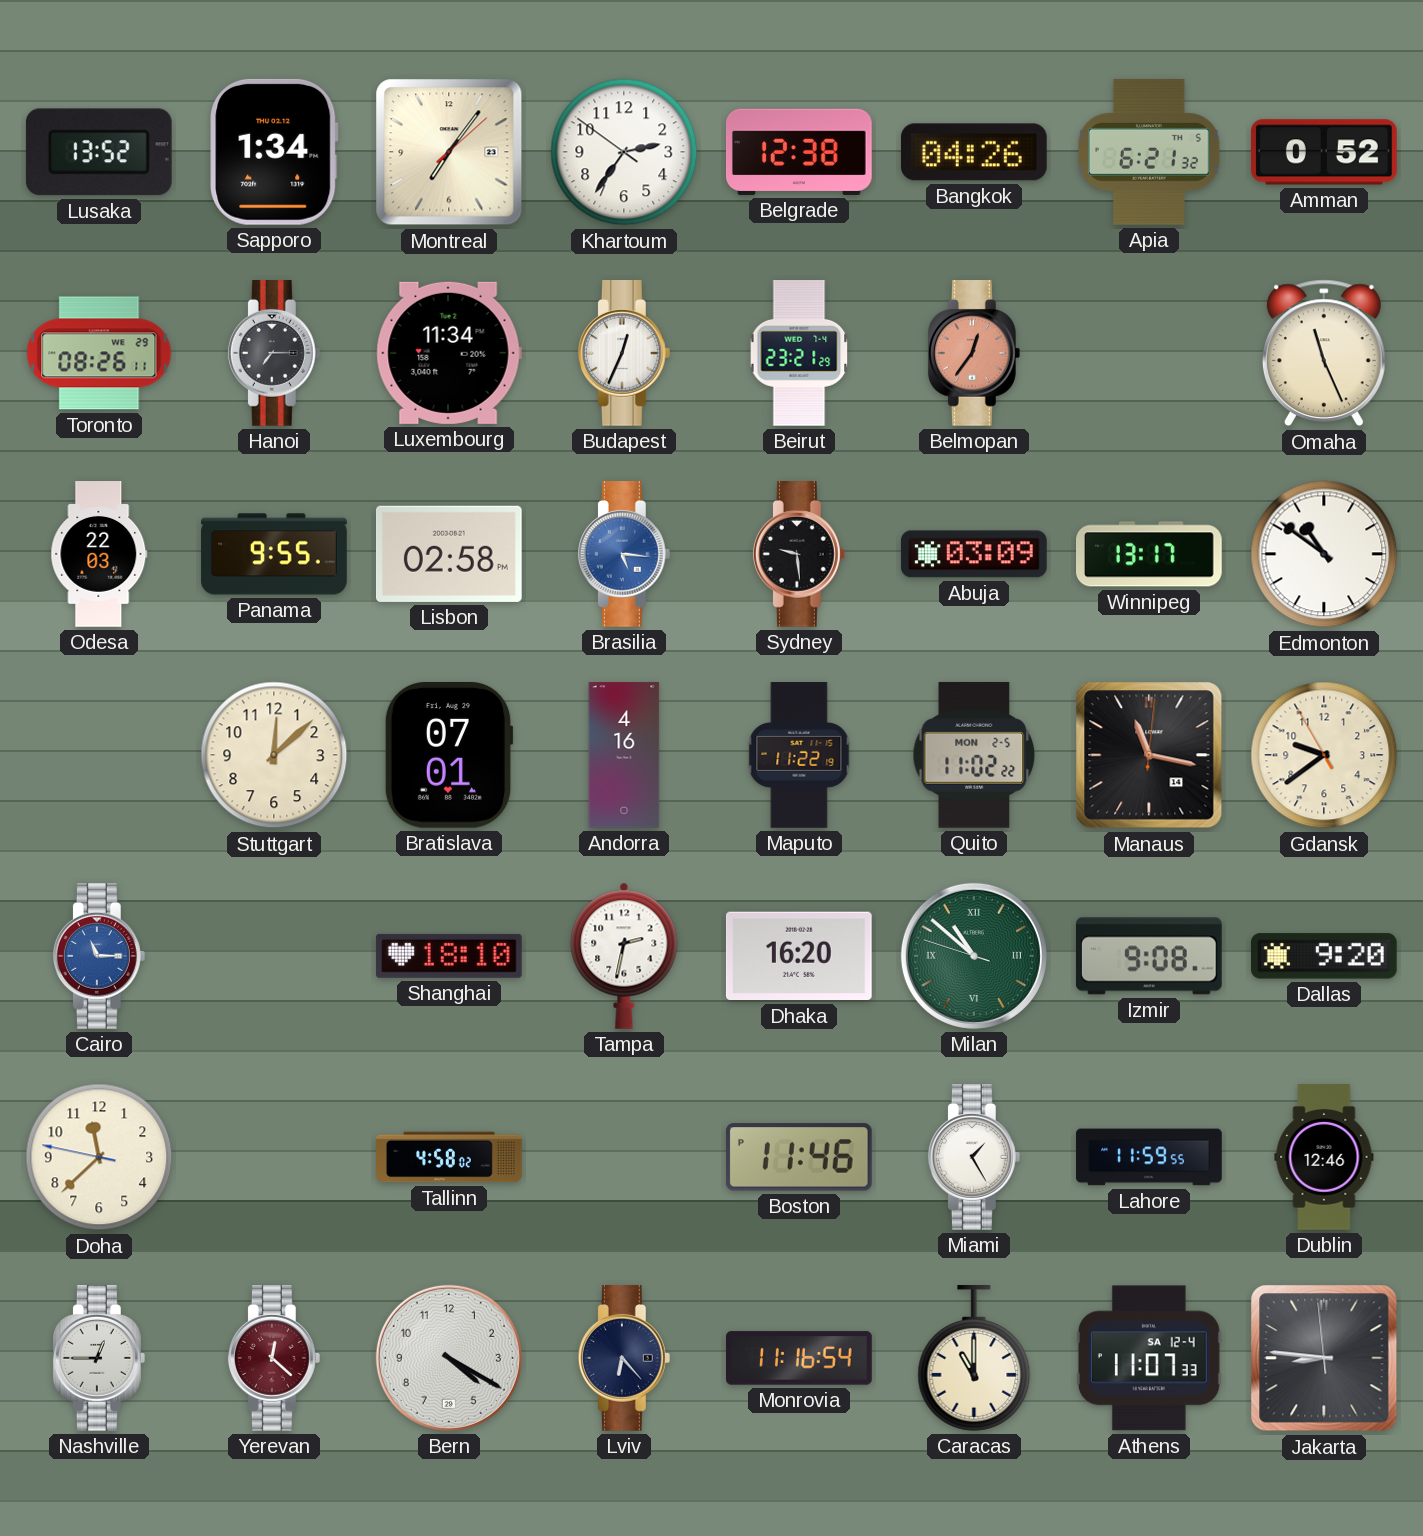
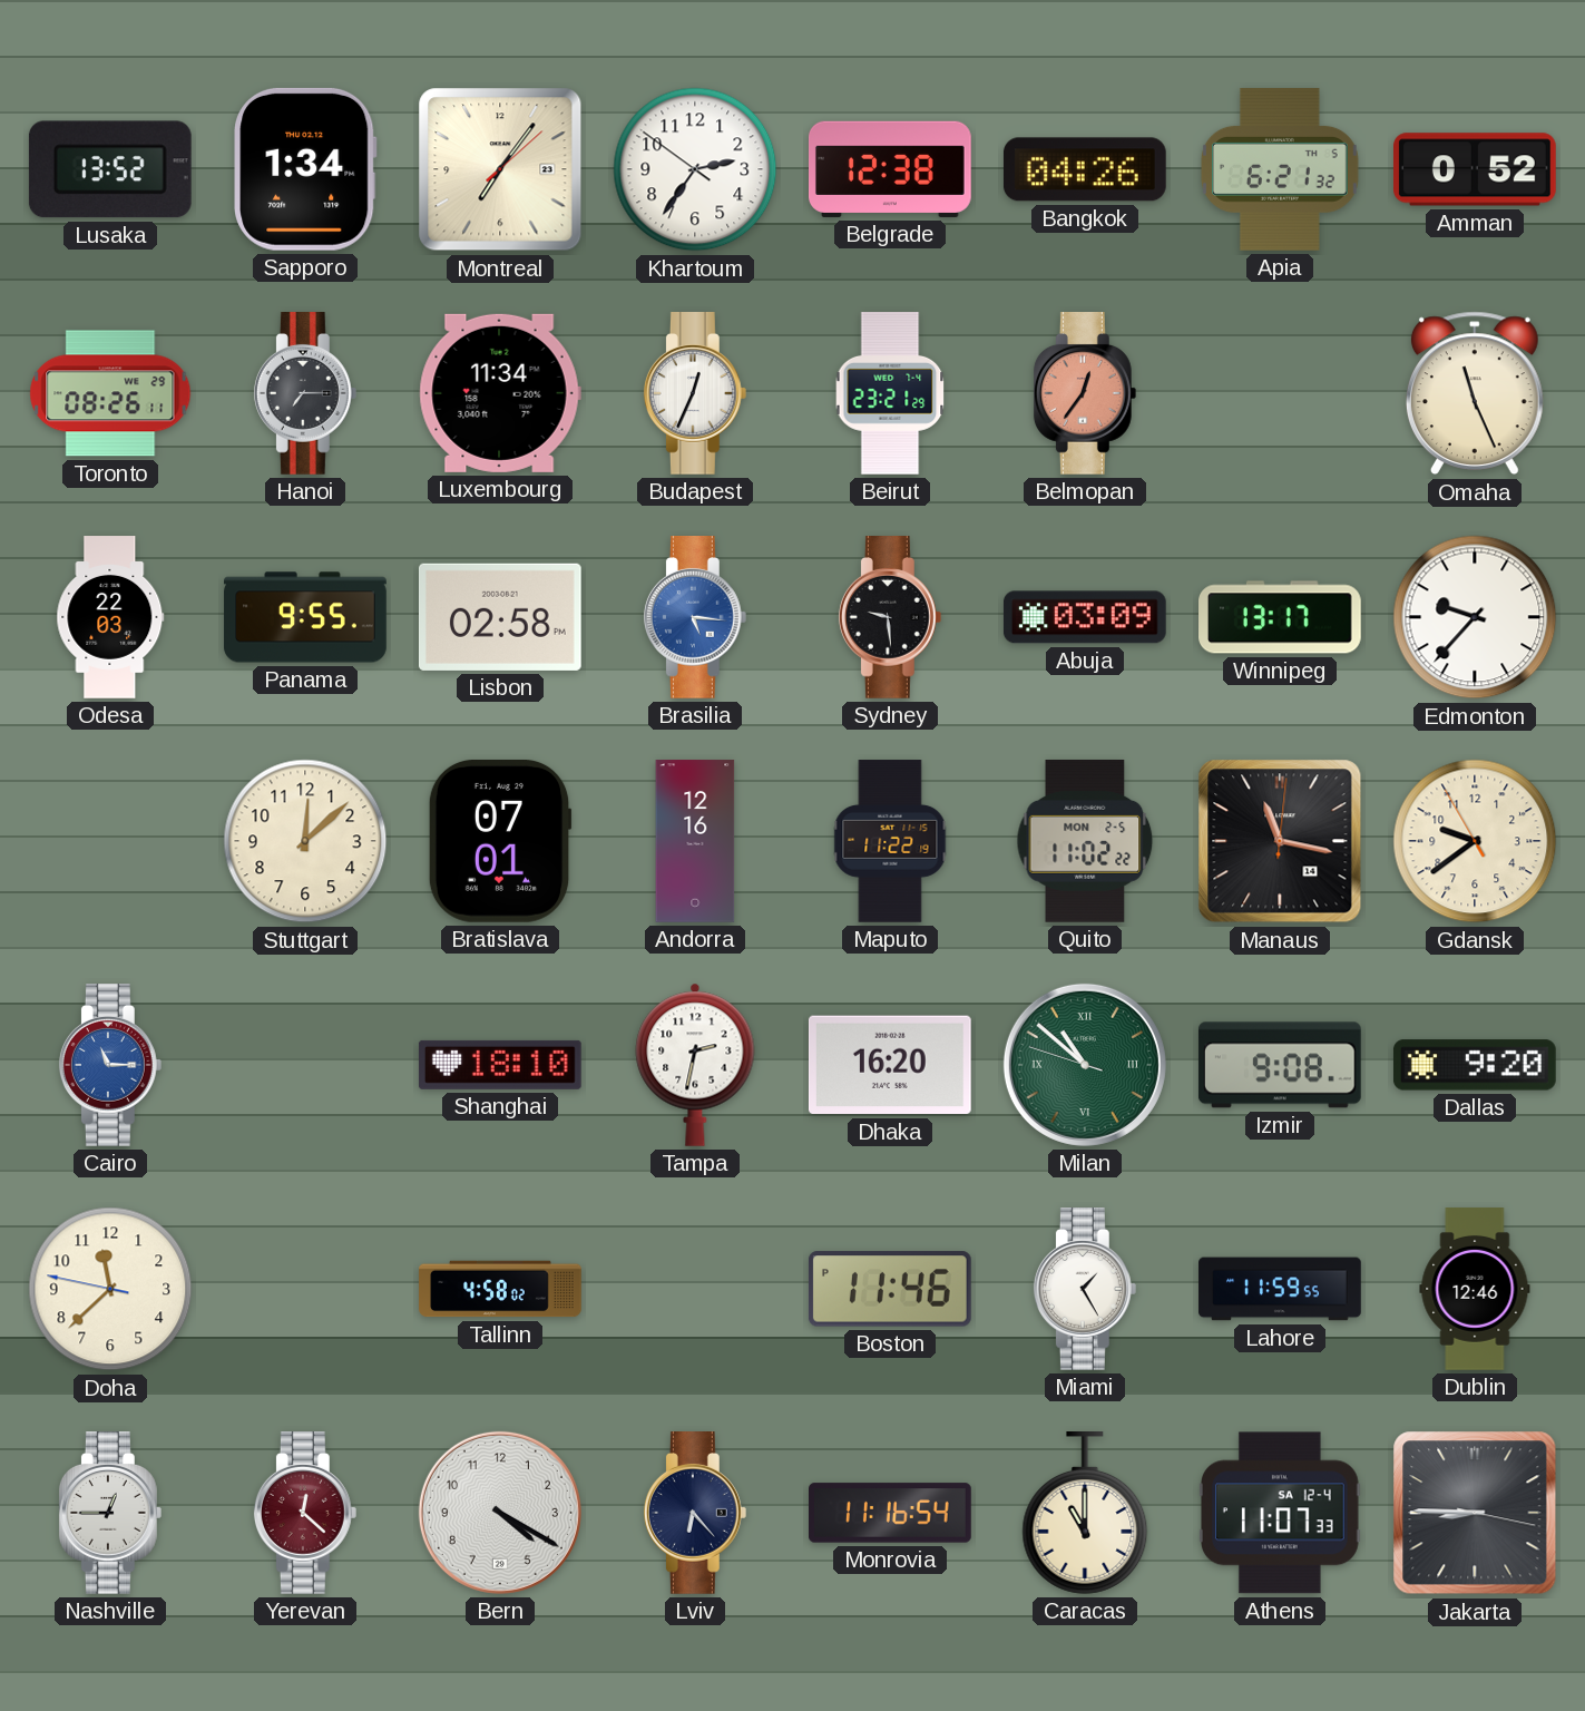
Edmonton: 10:51 -> 9:37 (1475, 617)
Andorra: 4:16 -> 12:16 (695, 841)
Jakarta: 8:45:59 -> 8:45:17 (1475, 1513)
